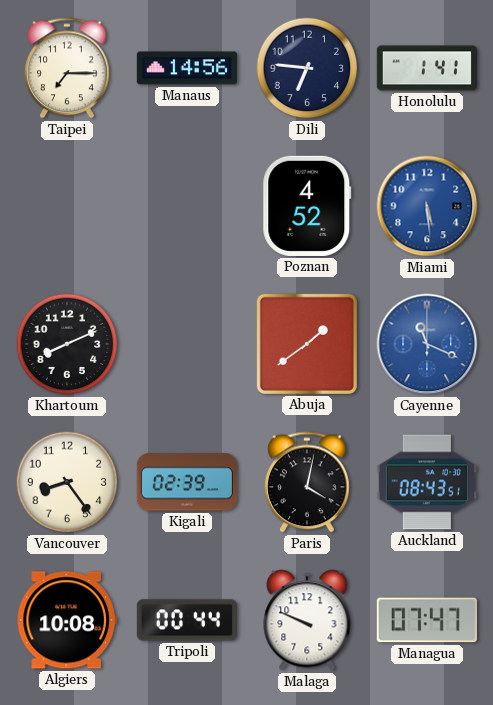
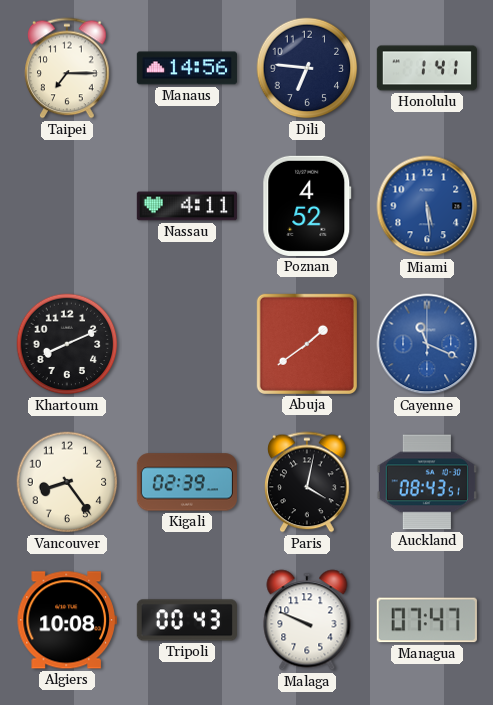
Nassau: none -> 4:11 (187, 206)
Tripoli: 00:44 -> 00:43 (187, 620)
